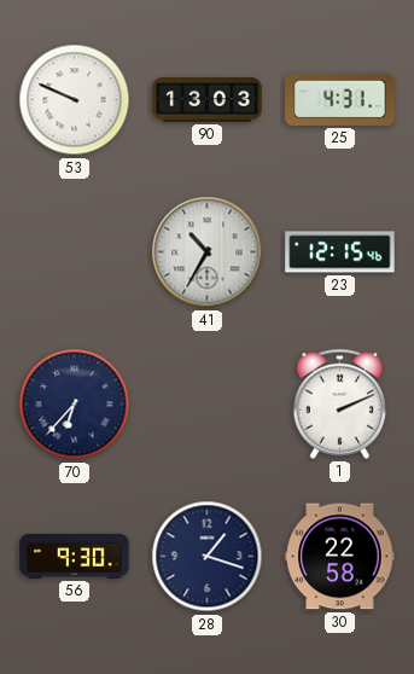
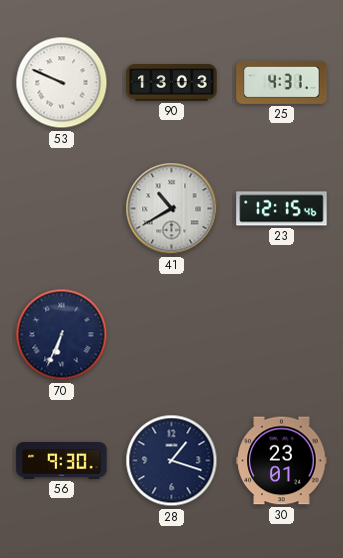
41: 10:35 -> 10:40 (172, 209)
70: 6:37 -> 6:34 (62, 335)
1: 2:11 -> none (339, 403)
30: 22:58 -> 23:01 (282, 461)
